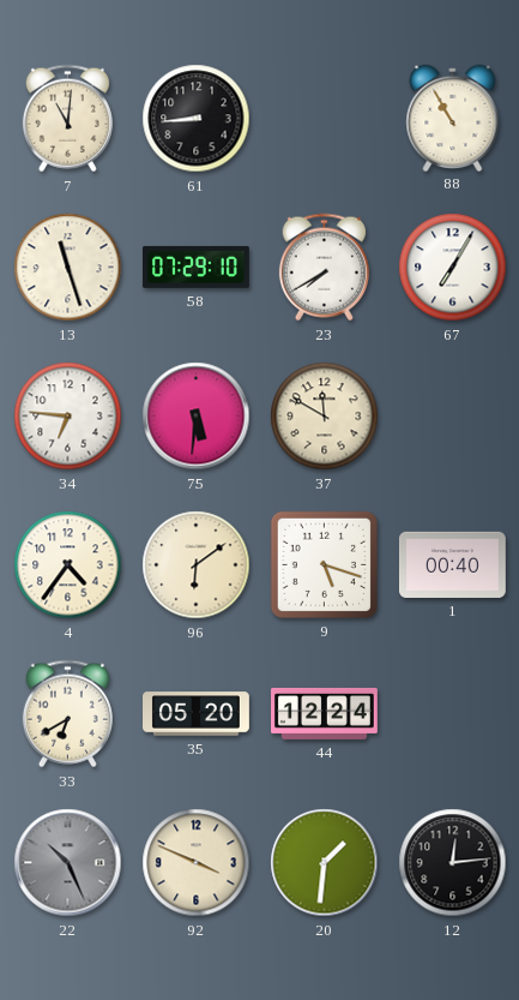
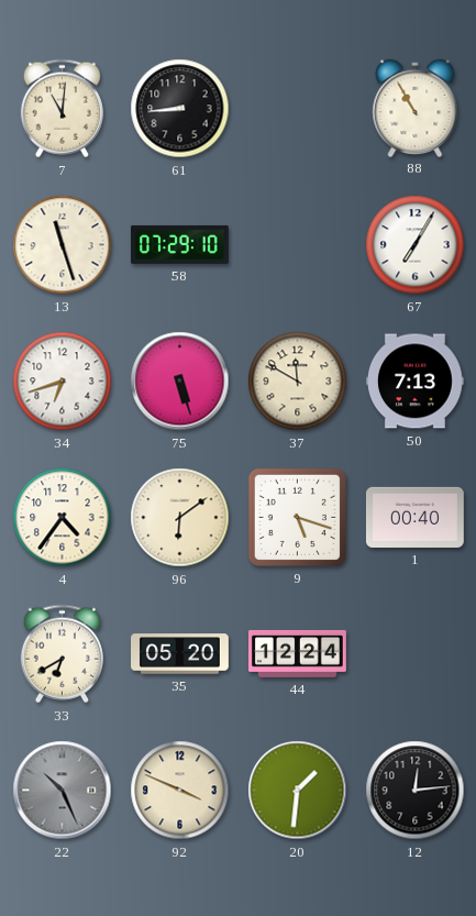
23: 7:40 -> none (324, 268)
34: 6:46 -> 6:42 (63, 382)
75: 5:31 -> 5:27 (180, 382)
50: none -> 7:13 (416, 382)
